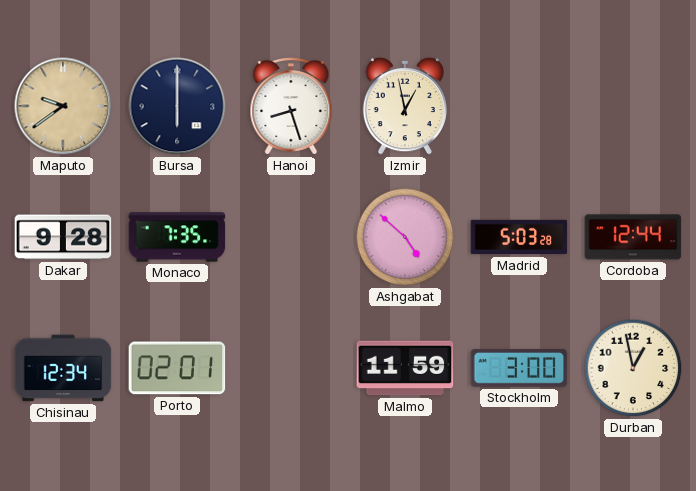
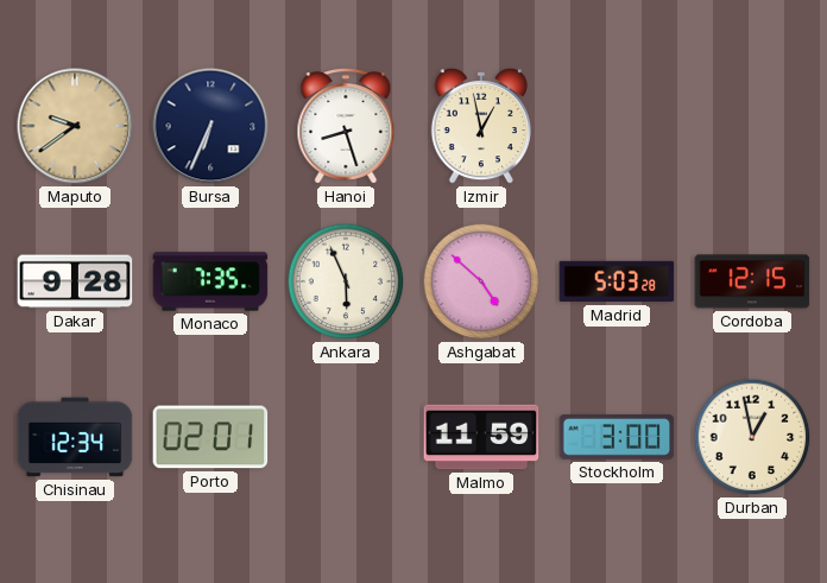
Bursa: 6:00 -> 6:34 (210, 126)
Ankara: none -> 5:56 (346, 281)
Cordoba: 12:44 -> 12:15 (752, 281)
